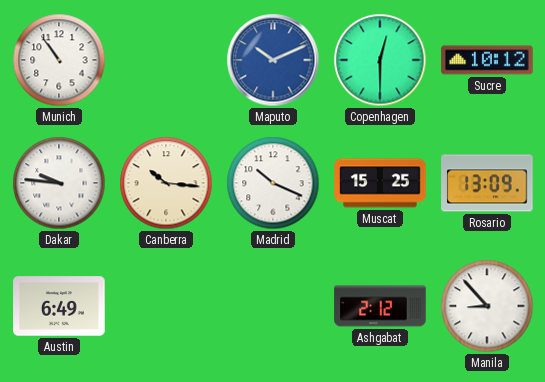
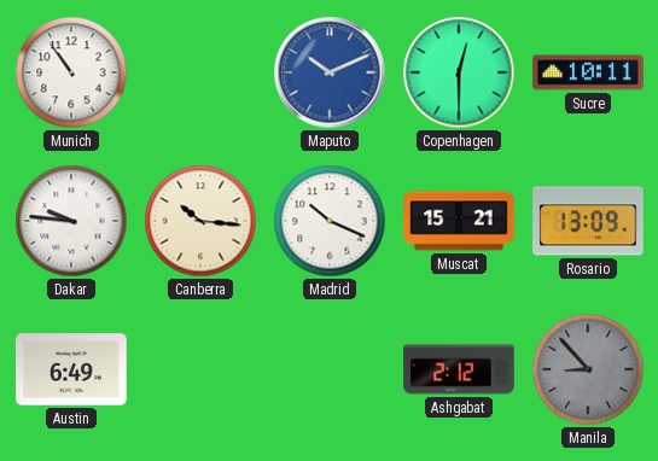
Sucre: 10:12 -> 10:11 (588, 72)
Muscat: 15:25 -> 15:21 (459, 221)
Manila dial: white -> grey (588, 369)
